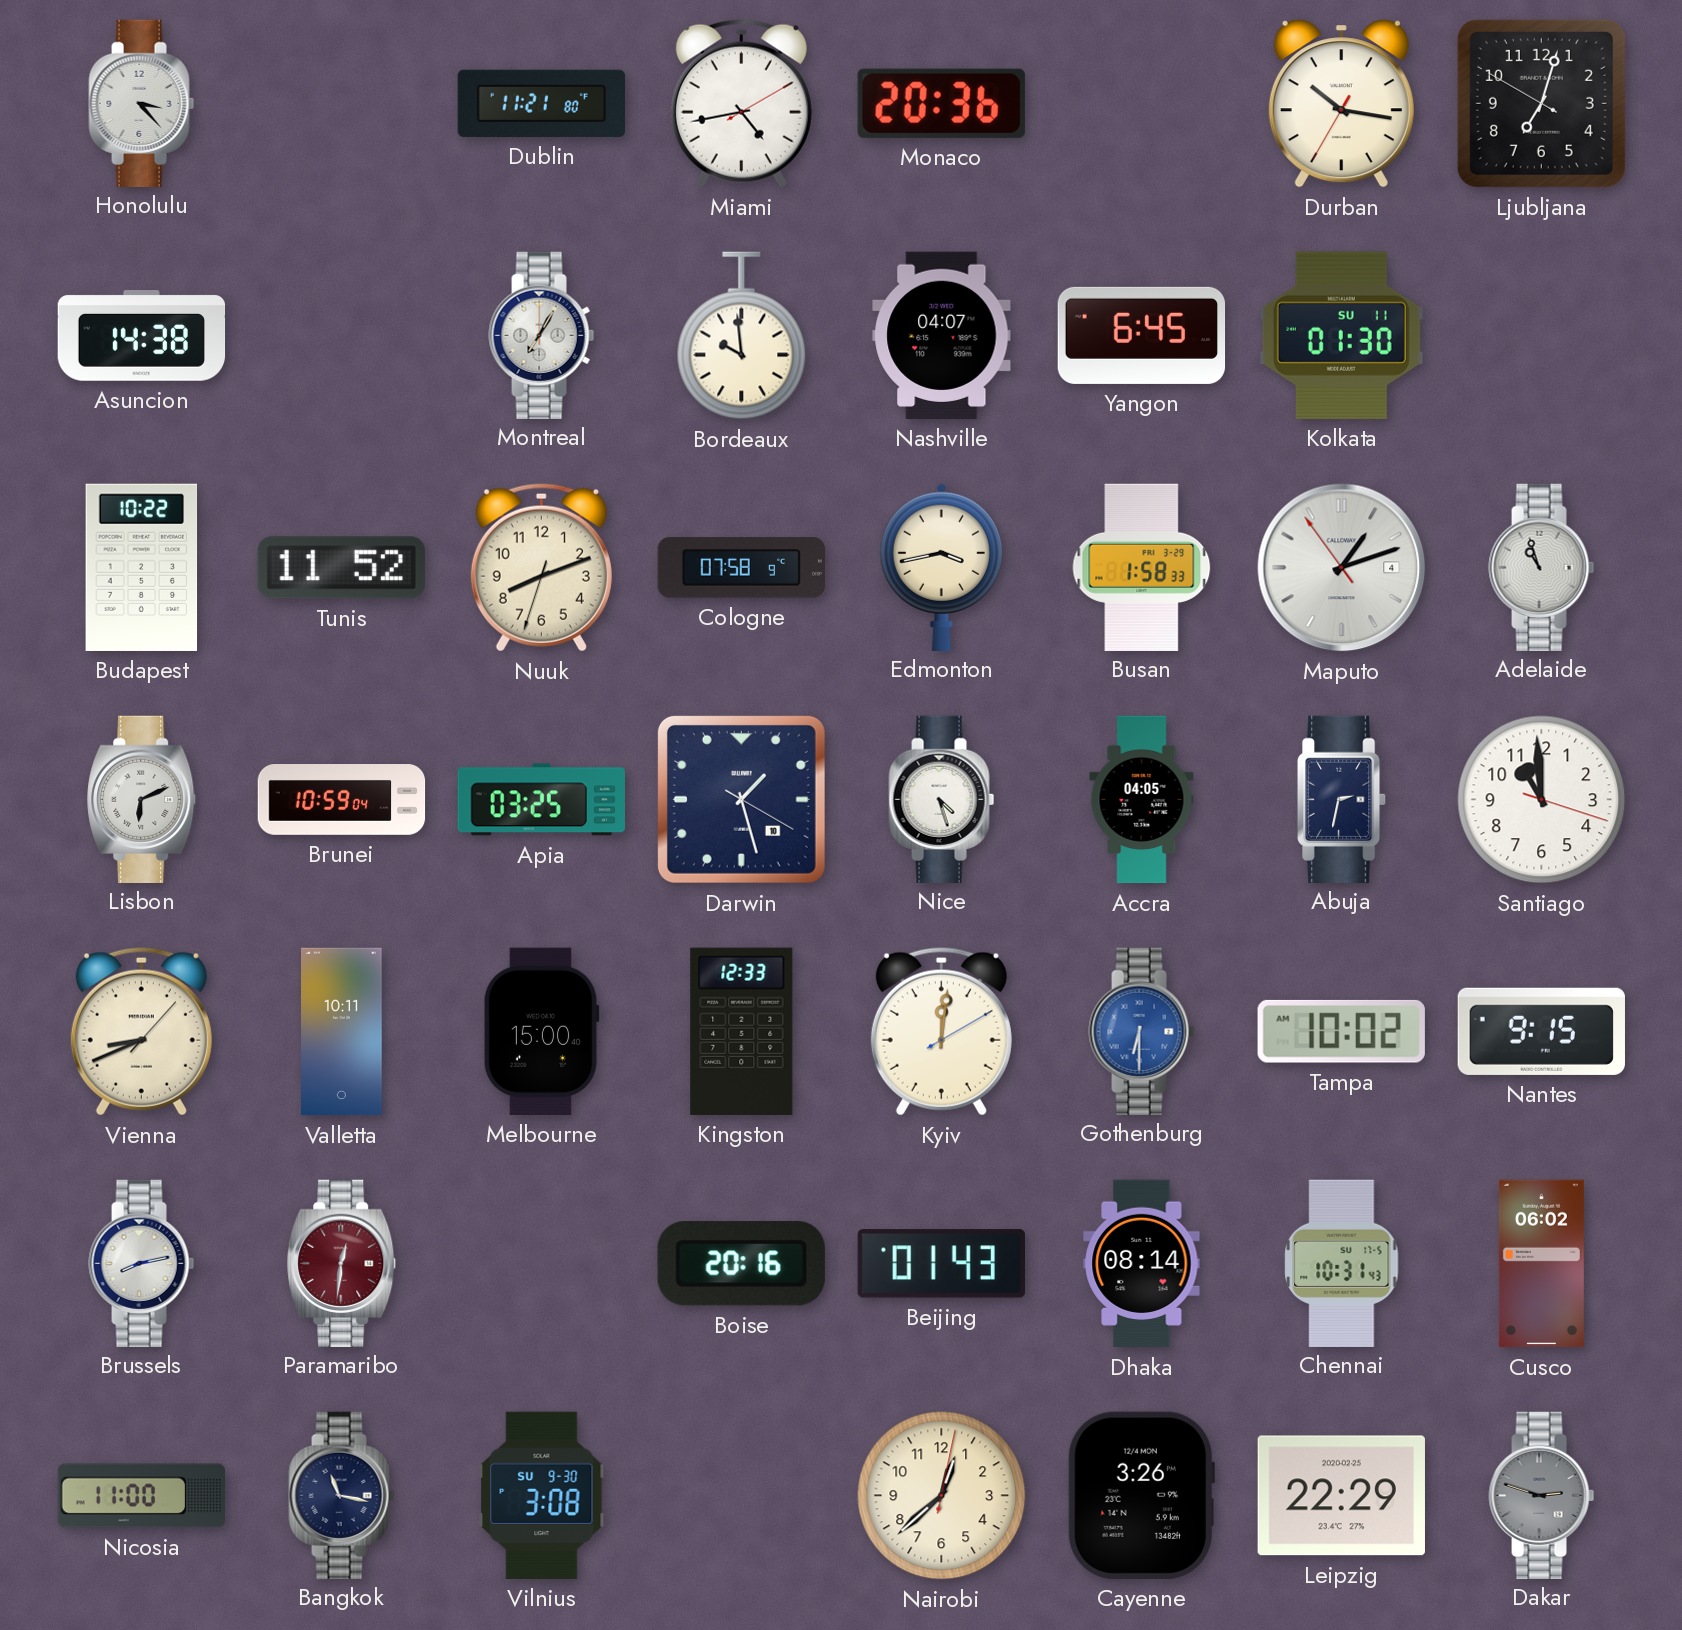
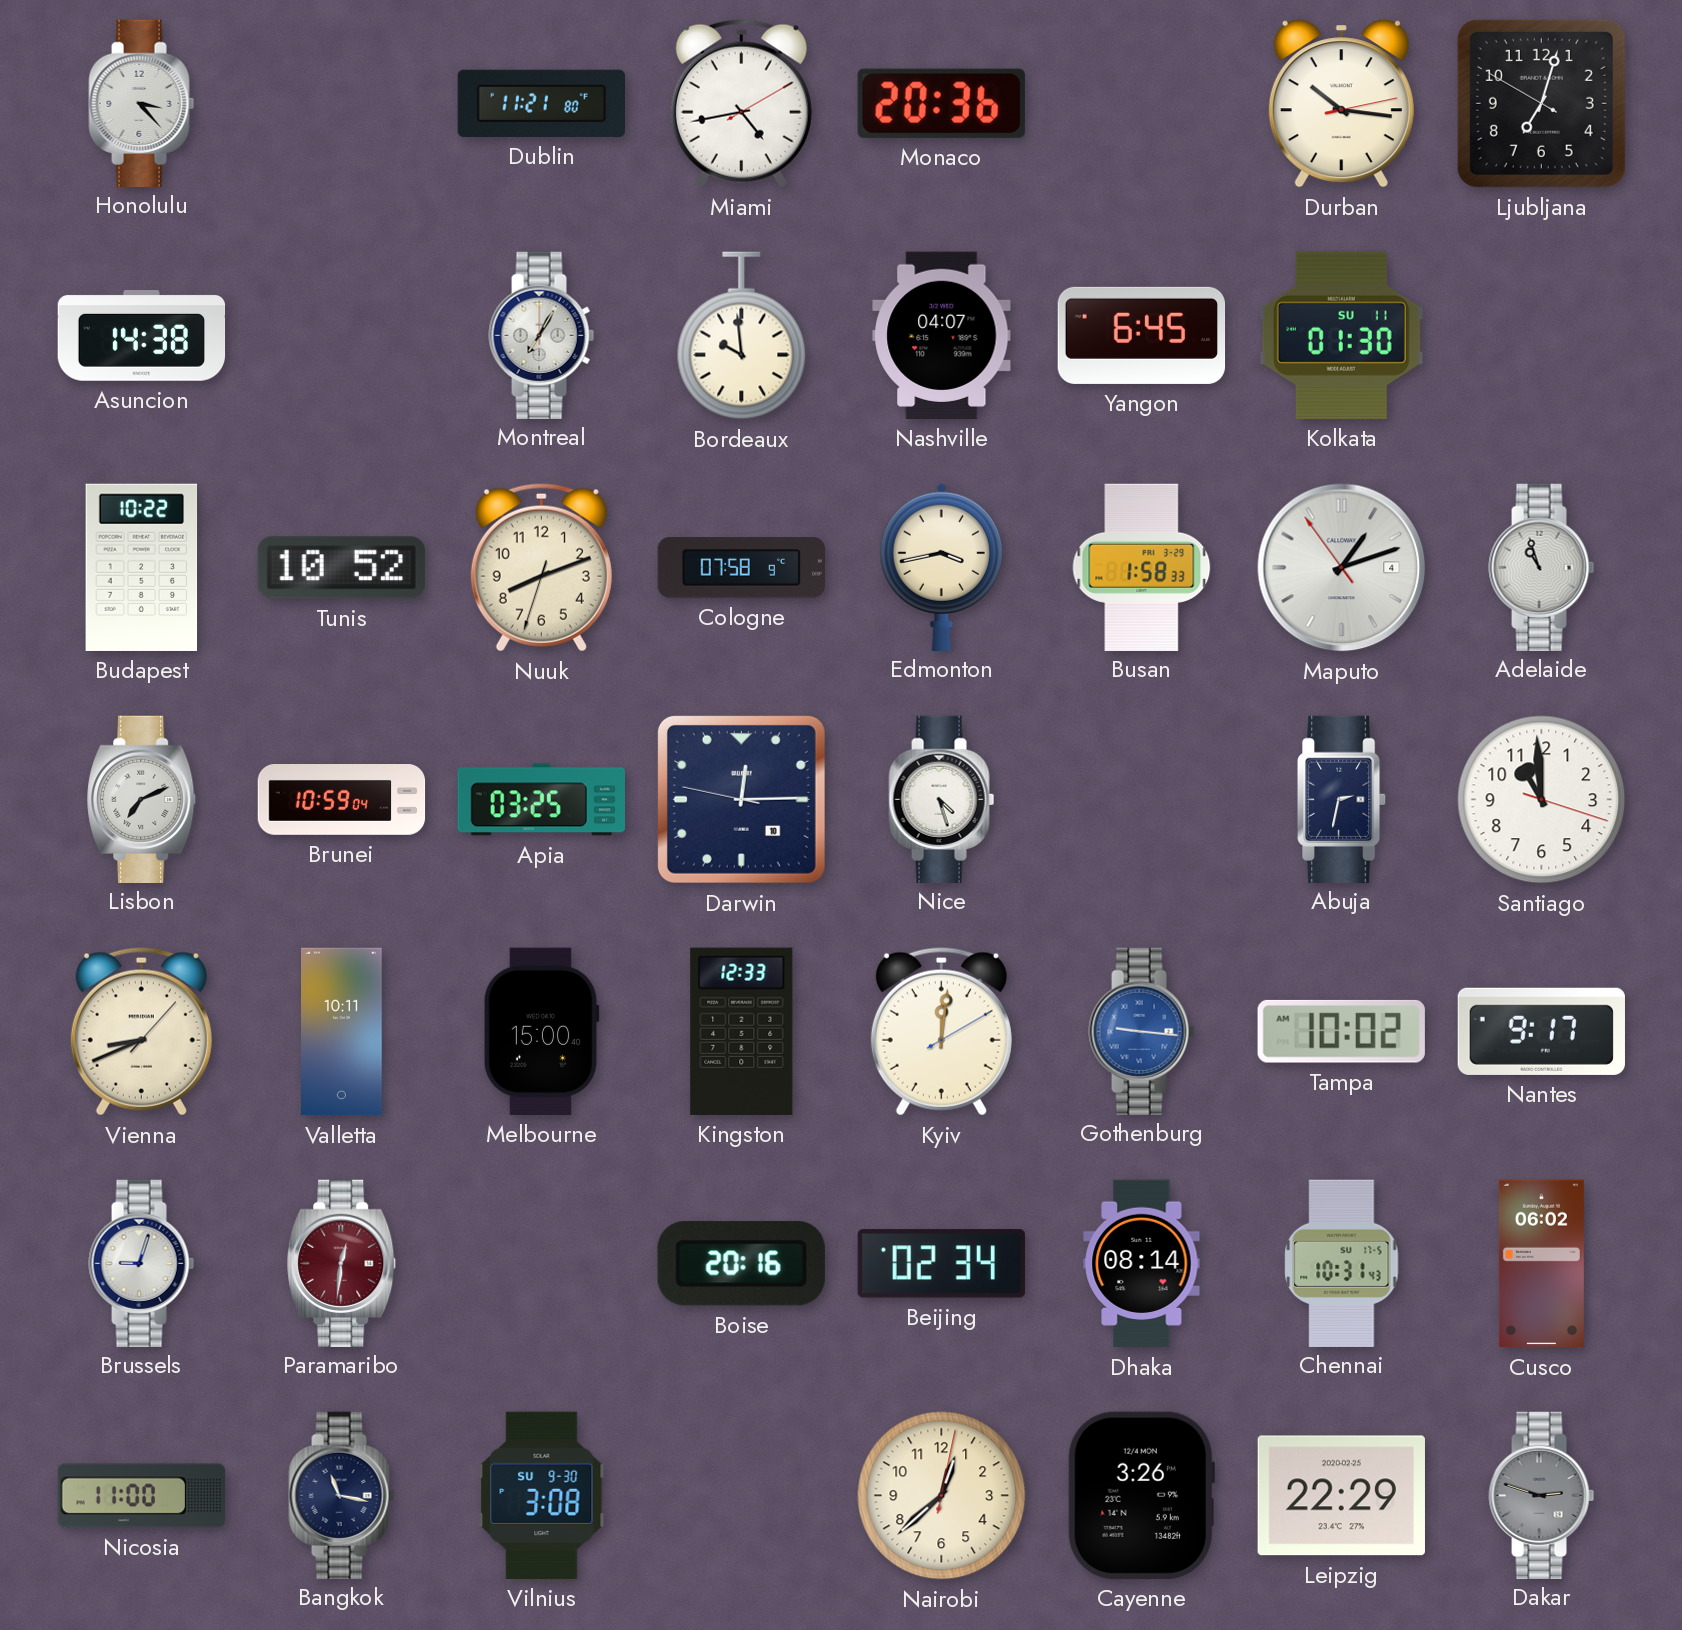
Durban: 10:16:35 -> 10:16:13 (1341, 104)
Tunis: 11:52 -> 10:52 (341, 568)
Lisbon: 6:11 -> 7:11 (142, 799)
Darwin: 1:27 -> 12:14 (741, 799)
Accra: 04:05 -> none (1142, 800)
Gothenburg: 6:30 -> 9:16 (1142, 1031)
Nantes: 9:15 -> 9:17 (1541, 1031)
Brussels: 8:13 -> 9:03 (142, 1263)
Beijing: 01:43 -> 02:34 (941, 1264)
